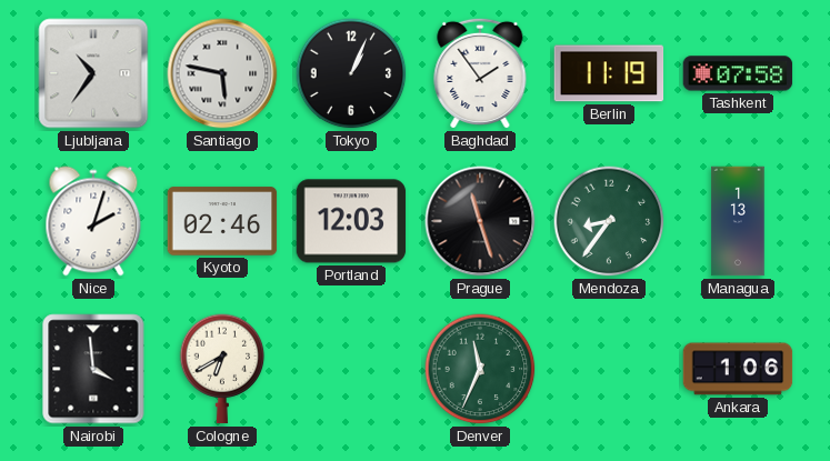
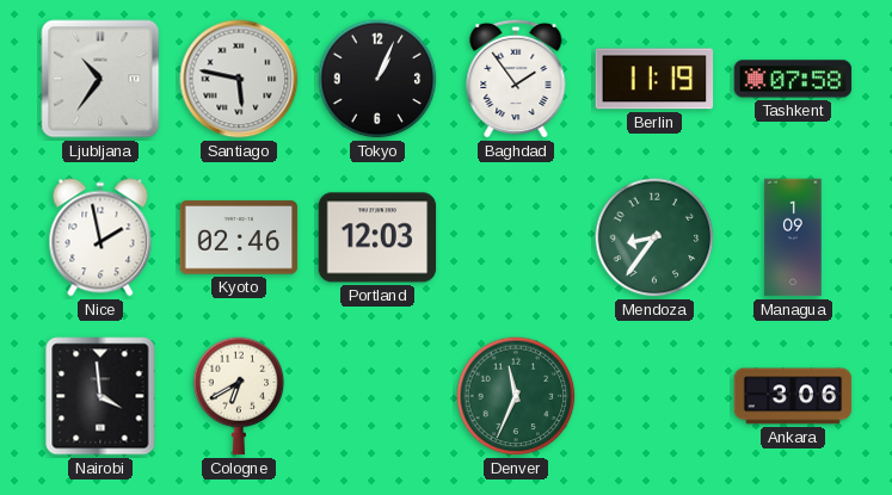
Nice: 2:03 -> 1:58 (100, 237)
Prague: 11:27 -> none (480, 221)
Managua: 1:13 -> 1:09 (793, 237)
Ankara: 1:06 -> 3:06 (793, 396)
